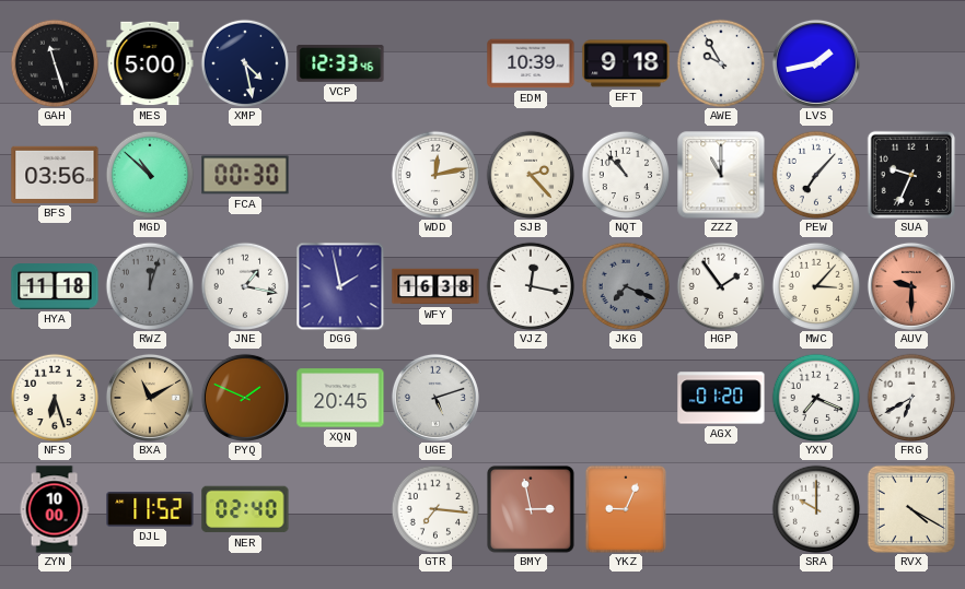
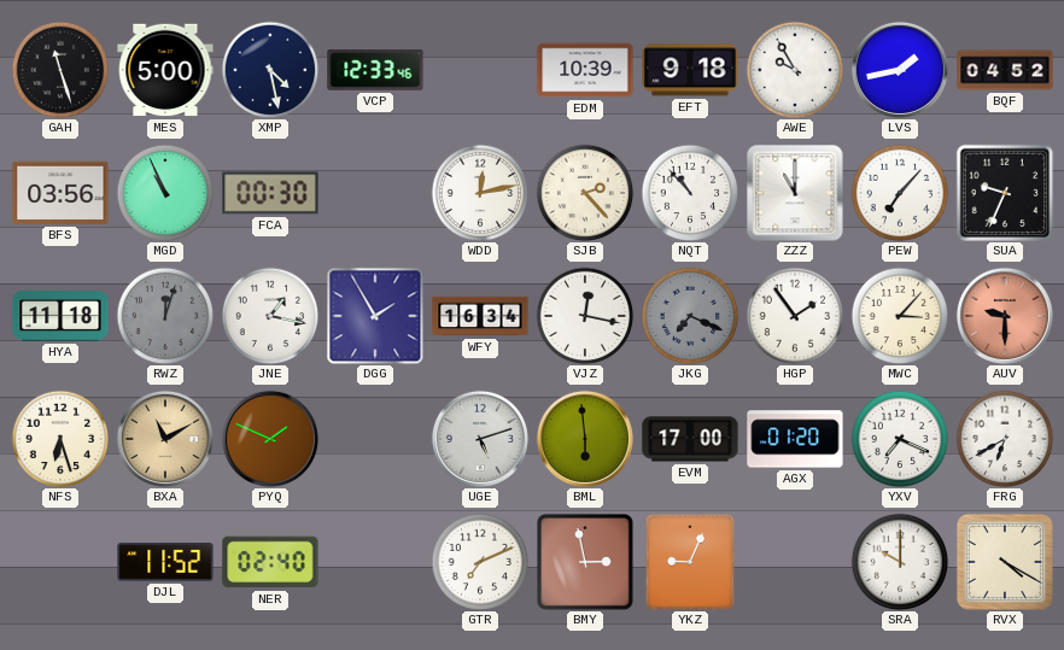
BQF: none -> 04:52 (1005, 70)
MGD: 10:52 -> 10:56 (165, 193)
DGG: 1:58 -> 1:55 (375, 316)
WFY: 16:38 -> 16:34 (480, 316)
XQN: 20:45 -> none (340, 398)
BML: none -> 5:59 (585, 439)
EVM: none -> 17:00 (690, 439)
ZYN: 10:00 -> none (55, 509)
GTR: 7:16 -> 7:11 (480, 562)
